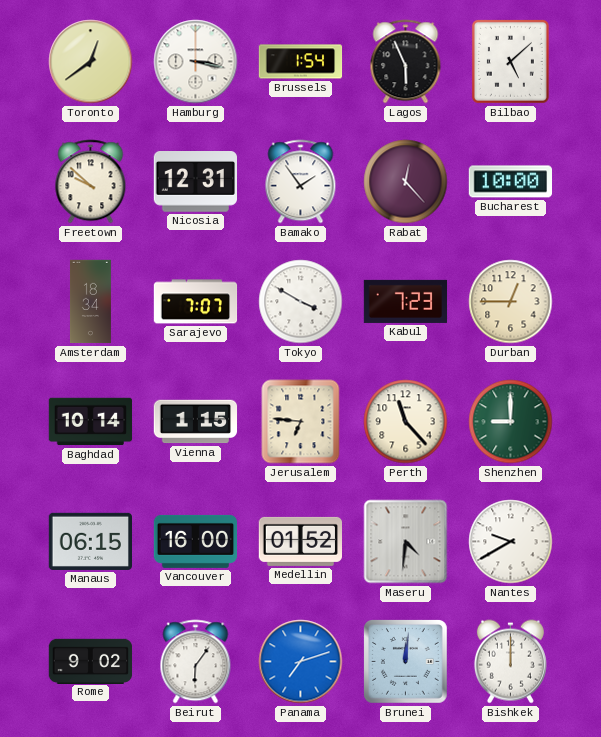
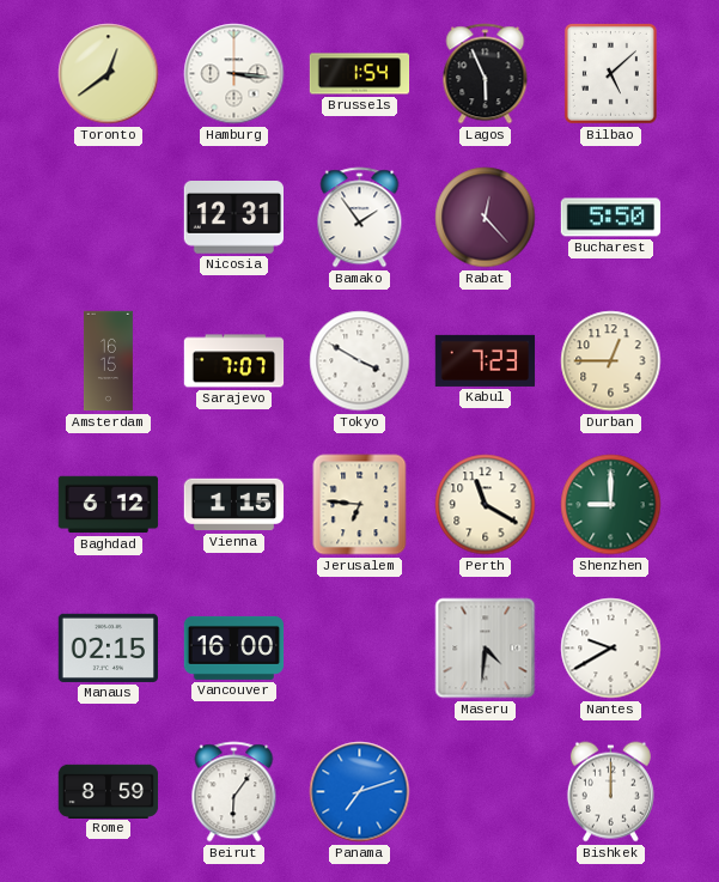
Hamburg: 3:17 -> 3:16 (234, 74)
Freetown: 9:52 -> none (91, 182)
Bucharest: 10:00 -> 5:50 (610, 218)
Amsterdam: 18:34 -> 16:15 (108, 361)
Baghdad: 10:14 -> 6:12 (109, 505)
Perth: 11:23 -> 11:20 (486, 505)
Manaus: 06:15 -> 02:15 (108, 647)
Medellin: 01:52 -> none (300, 541)
Rome: 9:02 -> 8:59 (109, 791)
Brunei: 12:01 -> none (406, 662)
